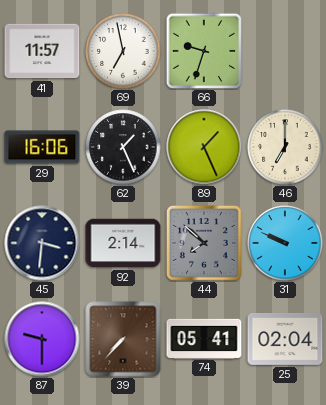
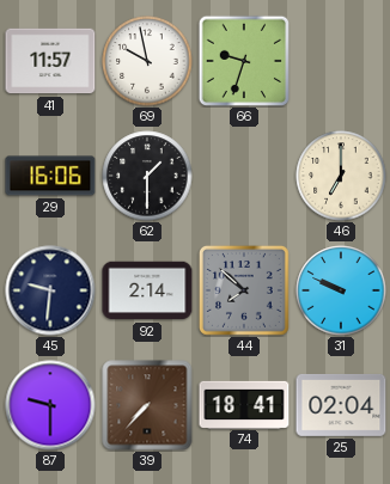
69: 6:58 -> 9:58 (147, 61)
62: 1:26 -> 1:30 (147, 176)
89: 1:26 -> none (204, 147)
45: 3:31 -> 9:31 (50, 290)
74: 05:41 -> 18:41 (244, 404)
